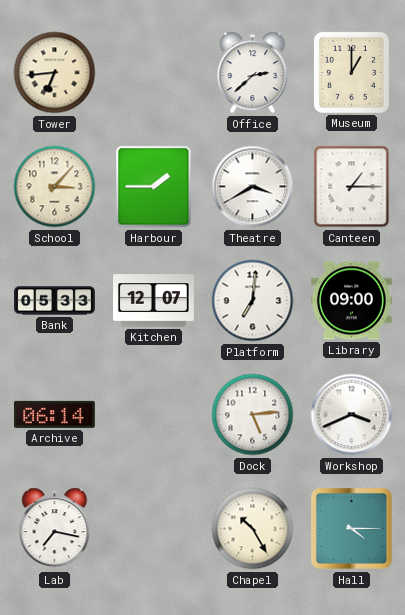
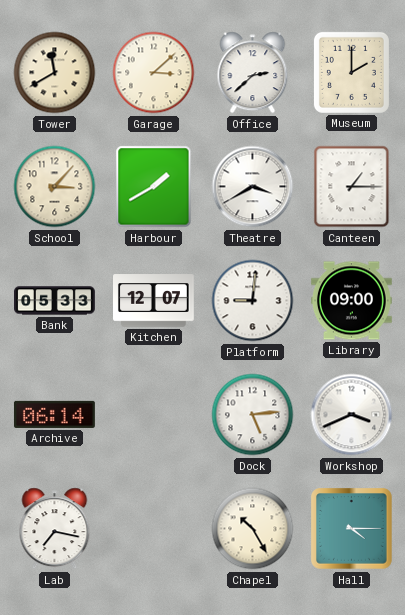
Tower: 6:44 -> 11:40 (55, 73)
Garage: none -> 3:08 (154, 73)
Museum: 1:00 -> 2:00 (351, 72)
Harbour: 1:45 -> 1:40 (154, 187)
Platform: 7:01 -> 9:01 (253, 301)
